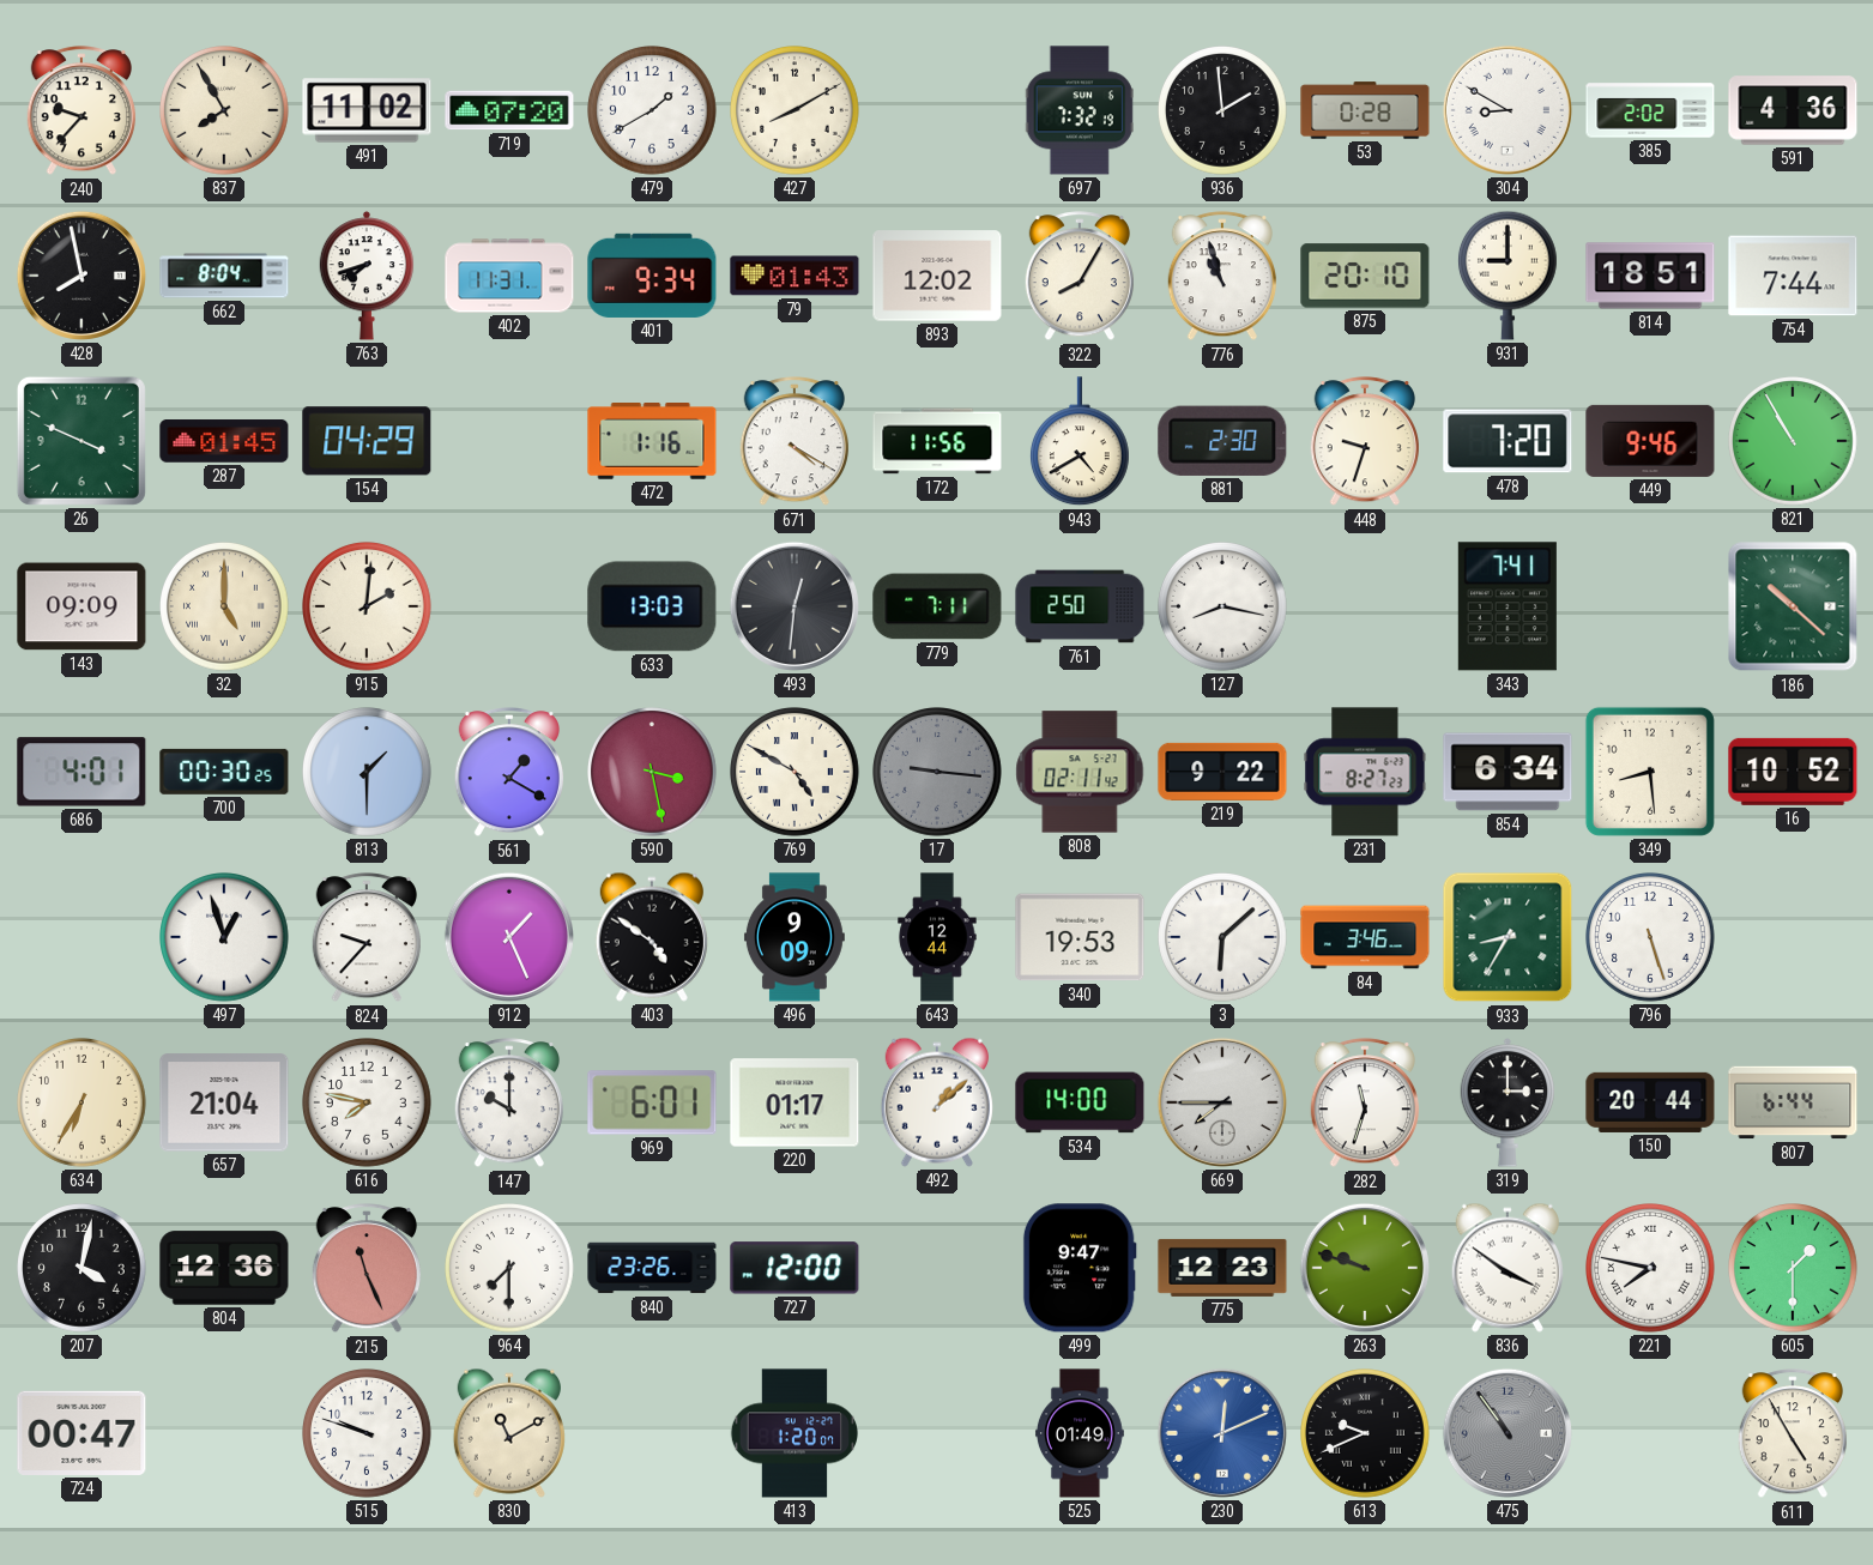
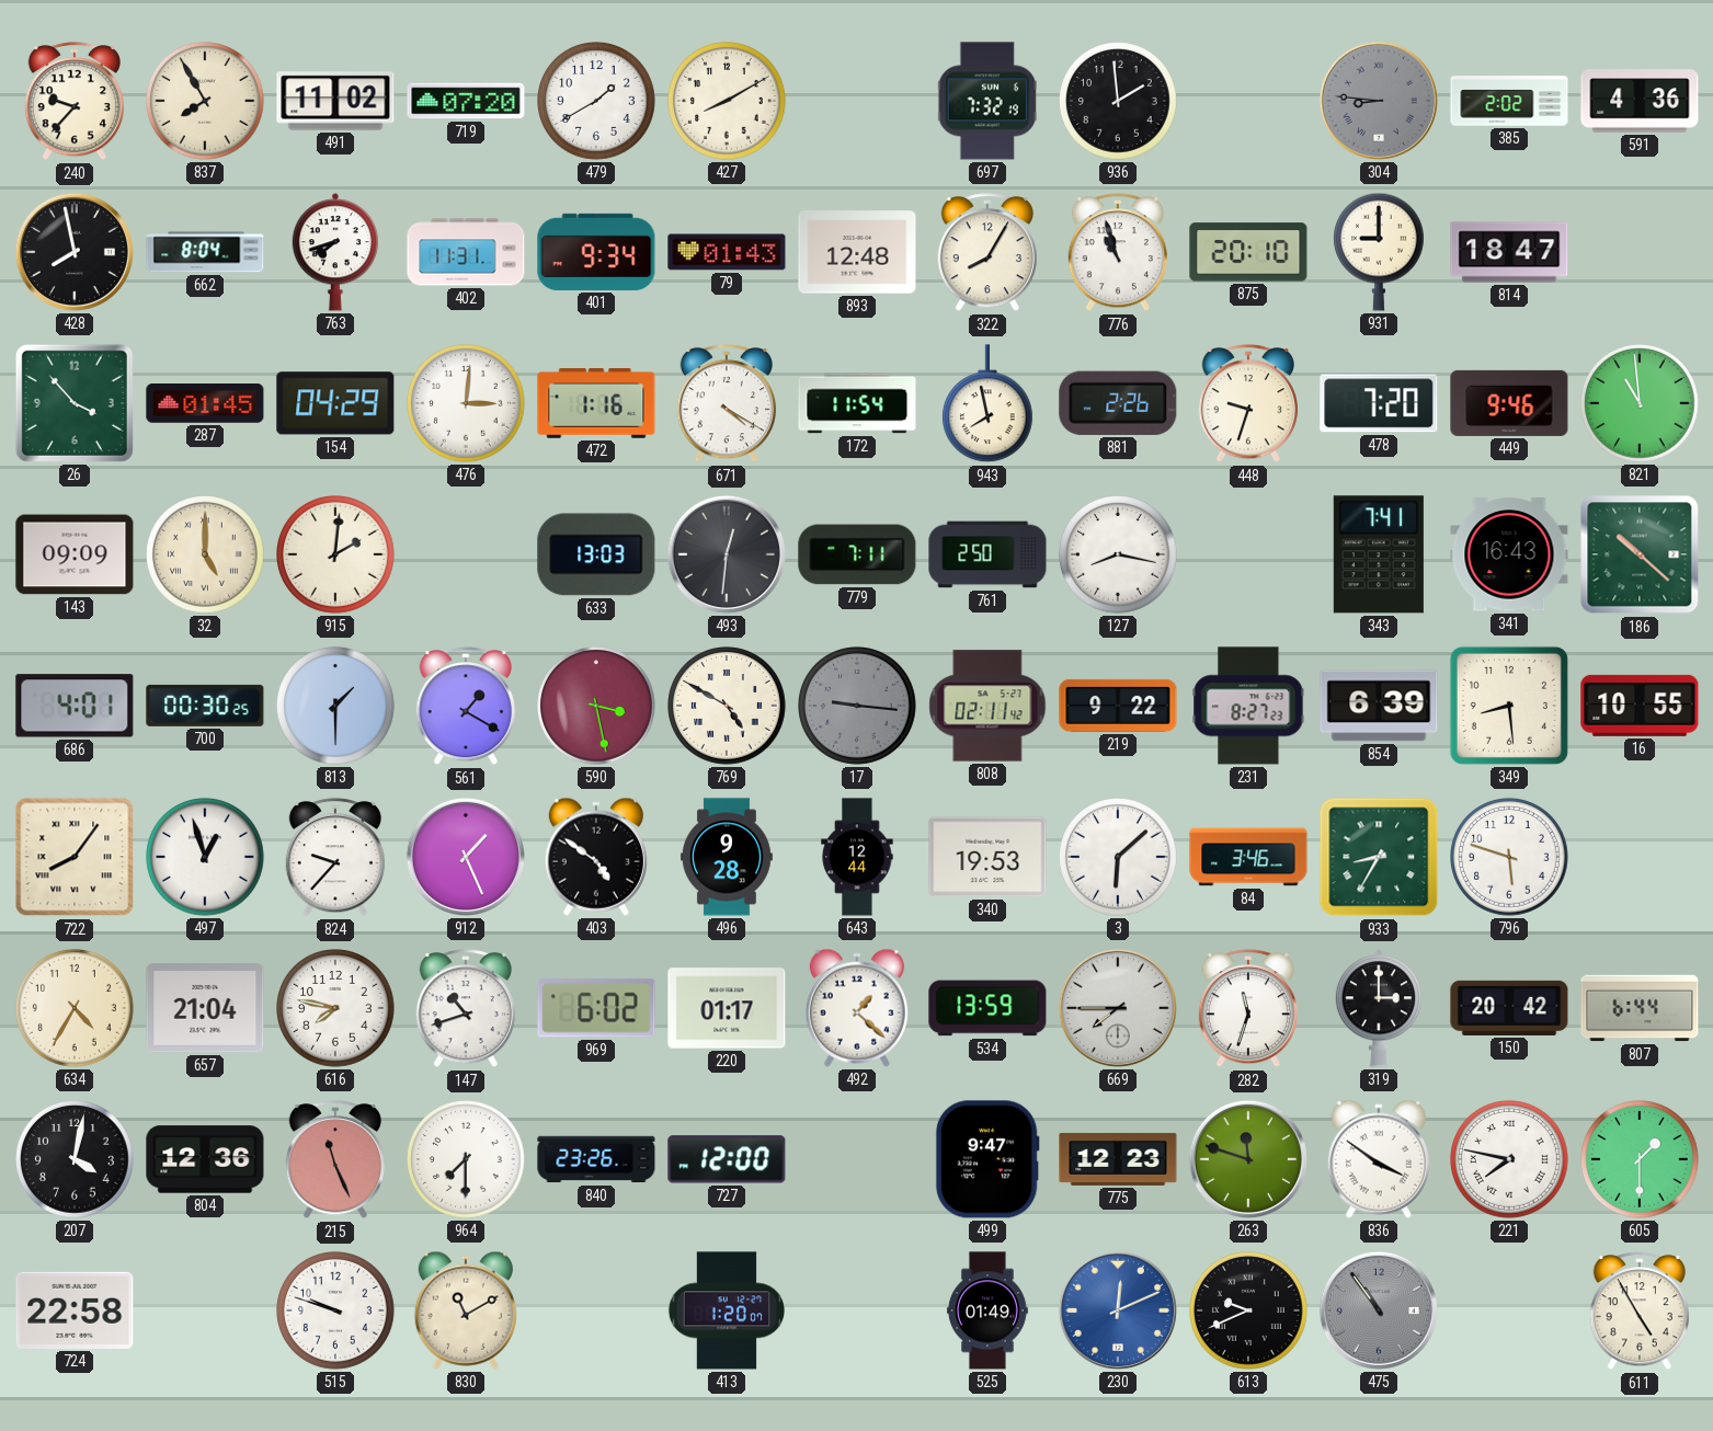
53: 0:28 -> none (1365, 110)
304: 8:50 -> 8:46 (1379, 101)
304 dial: white -> grey (1379, 101)
893: 12:02 -> 12:48 (857, 252)
814: 18:51 -> 18:47 (1509, 252)
754: 7:44 -> none (1793, 276)
26: 3:49 -> 3:53 (75, 403)
476: none -> 3:01 (467, 404)
172: 11:56 -> 11:54 (857, 403)
943: 4:40 -> 7:58 (987, 404)
881: 2:30 -> 2:26 (1118, 403)
821: 10:55 -> 10:59 (1641, 404)
341: none -> 16:43 (1509, 554)
854: 6:34 -> 6:39 (1379, 706)
16: 10:52 -> 10:55 (1640, 706)
722: none -> 8:06 (75, 857)
496: 9:09 -> 9:28 (727, 857)
796: 5:27 -> 5:48 (1510, 858)
634: 6:35 -> 4:35 (76, 1009)
147: 10:00 -> 10:42 (465, 1009)
969: 6:01 -> 6:02 (596, 1008)
492: 1:08 -> 1:22 (857, 1008)
534: 14:00 -> 13:59 (987, 1008)
150: 20:44 -> 20:42 (1509, 1008)
263: 9:48 -> 11:48 (1248, 1159)
724: 00:47 -> 22:58 (75, 1310)
